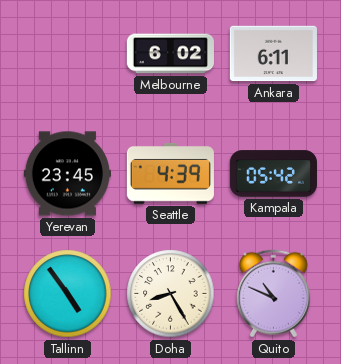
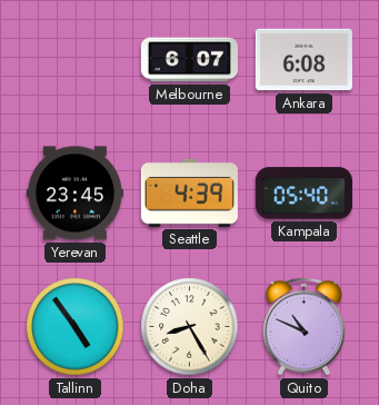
Melbourne: 6:02 -> 6:07 (189, 60)
Ankara: 6:11 -> 6:08 (303, 60)
Kampala: 05:42 -> 05:40 (303, 194)
